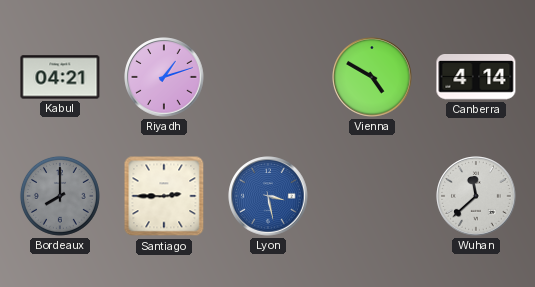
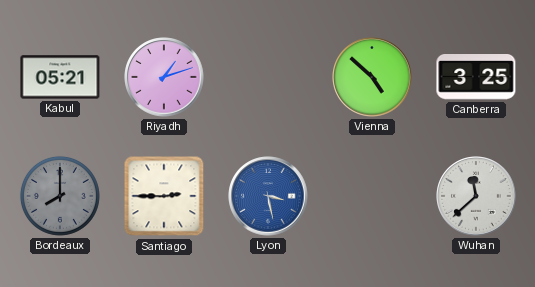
Kabul: 04:21 -> 05:21 (60, 77)
Vienna: 4:50 -> 4:52 (372, 77)
Canberra: 4:14 -> 3:25 (476, 78)
